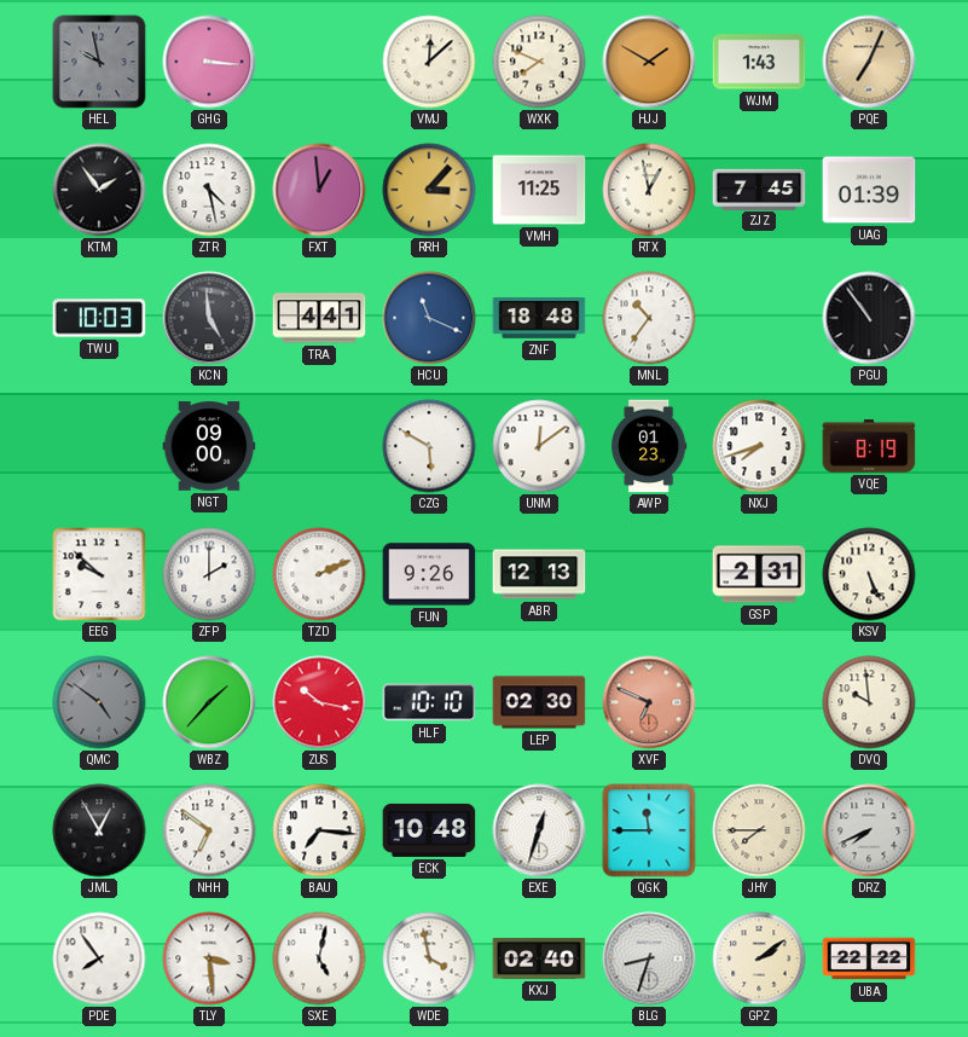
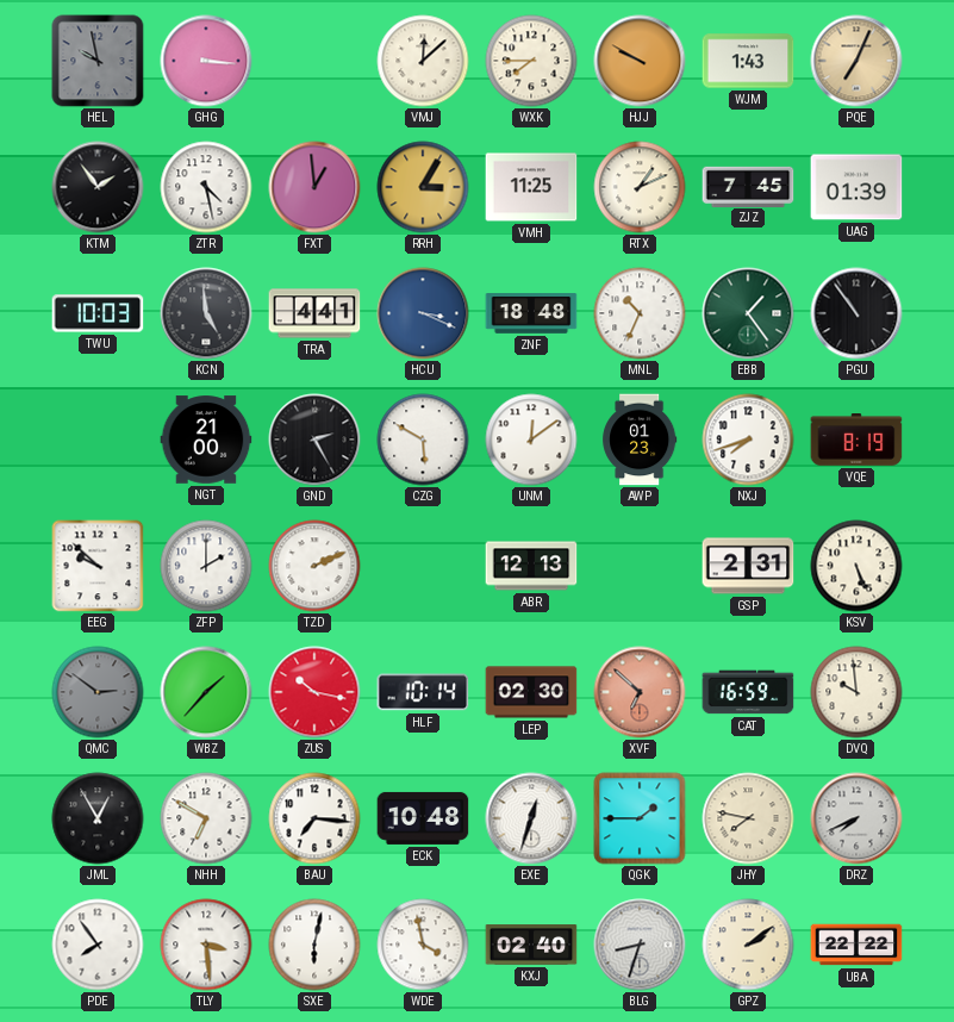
WXK: 7:49 -> 7:45 (531, 61)
HJJ: 1:50 -> 9:50 (640, 61)
RRH: 3:07 -> 3:05 (423, 187)
RTX: 12:58 -> 1:11 (640, 187)
HCU: 11:19 -> 3:19 (423, 313)
MNL: 10:36 -> 10:34 (640, 313)
EBB: none -> 1:24 (748, 313)
NGT: 09:00 -> 21:00 (206, 440)
GND: none -> 2:25 (314, 440)
FUN: 9:26 -> none (429, 574)
QMC: 4:51 -> 2:51 (98, 692)
HLF: 10:10 -> 10:14 (423, 692)
XVF: 6:49 -> 6:52 (640, 692)
CAT: none -> 16:59 (748, 692)
NHH: 6:51 -> 6:50 (206, 818)
QGK: 11:45 -> 1:45 (640, 818)
JHY: 7:45 -> 7:47 (748, 818)
SXE: 5:02 -> 6:02 (314, 945)
